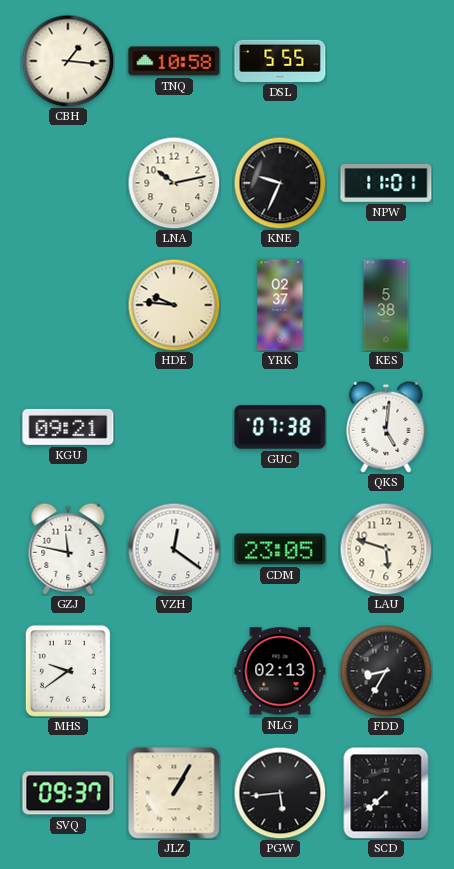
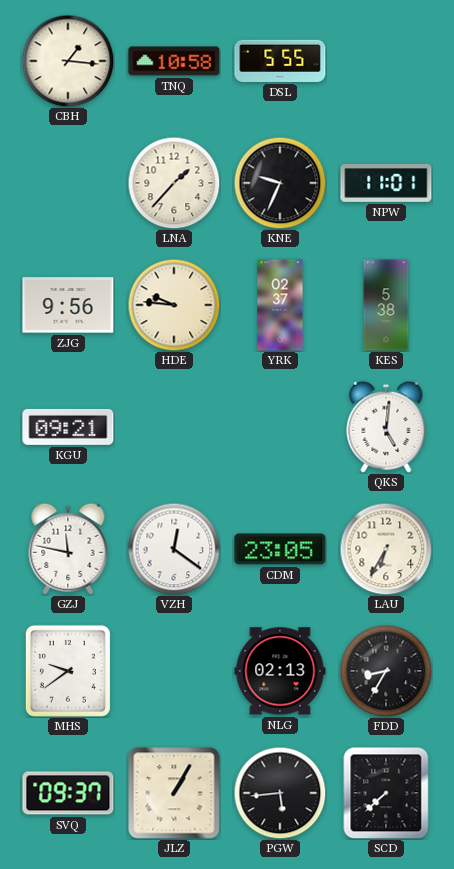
LNA: 10:13 -> 1:37 (174, 183)
ZJG: none -> 9:56 (68, 305)
GUC: 07:38 -> none (280, 427)
LAU: 5:48 -> 6:35 (386, 549)
